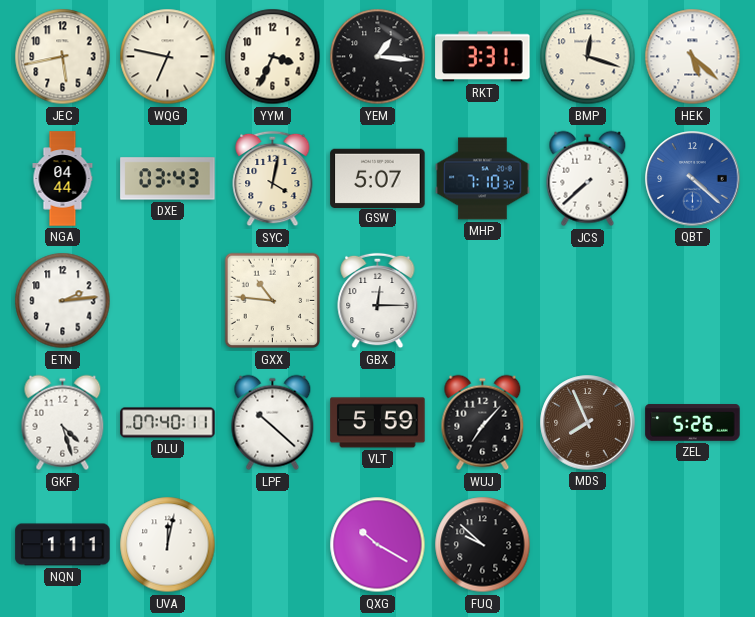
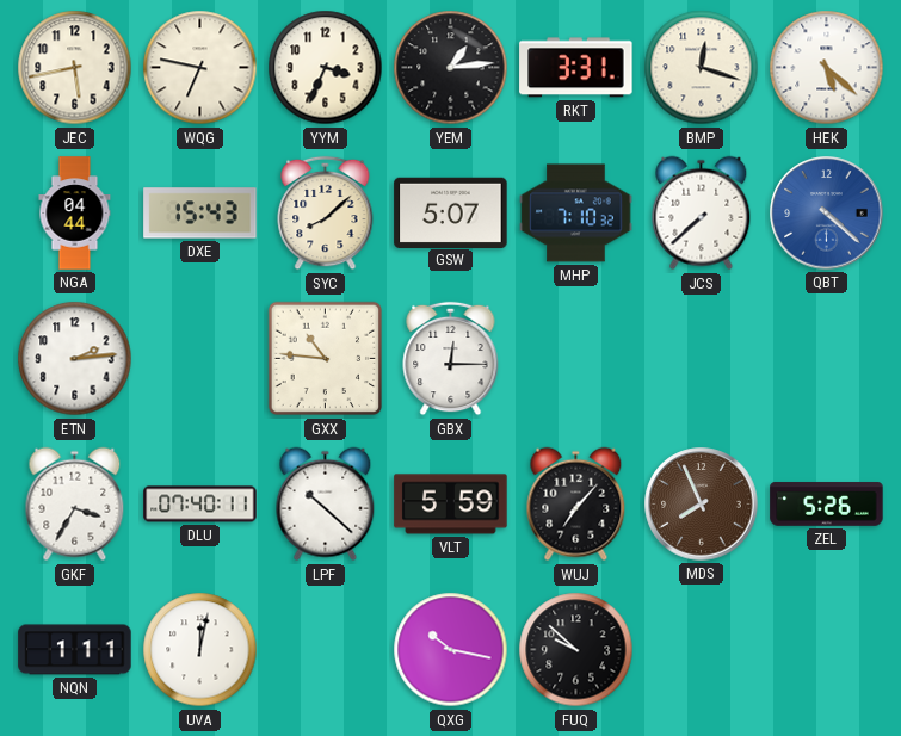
YEM: 1:16 -> 1:14 (451, 68)
DXE: 03:43 -> 15:43 (200, 214)
SYC: 4:02 -> 8:08 (326, 214)
GKF: 4:27 -> 3:35 (75, 505)
QXG: 10:20 -> 10:17 (451, 650)
